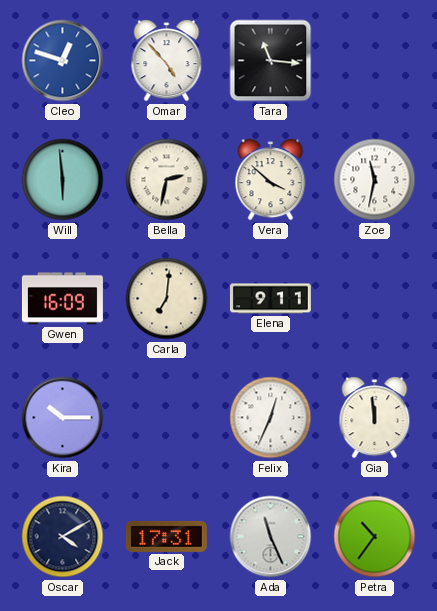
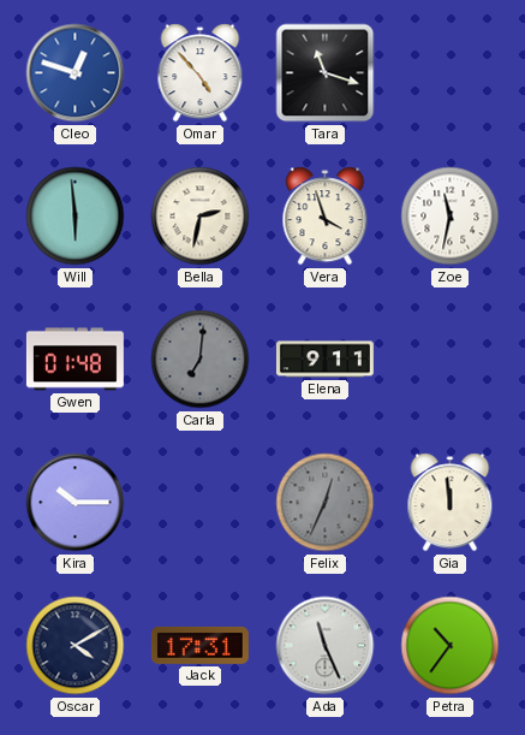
Tara: 11:16 -> 11:18 (326, 73)
Vera: 3:52 -> 3:57 (326, 217)
Gwen: 16:09 -> 01:48 (74, 360)
Carla dial: cream -> grey (201, 360)
Felix dial: white -> grey (326, 503)
